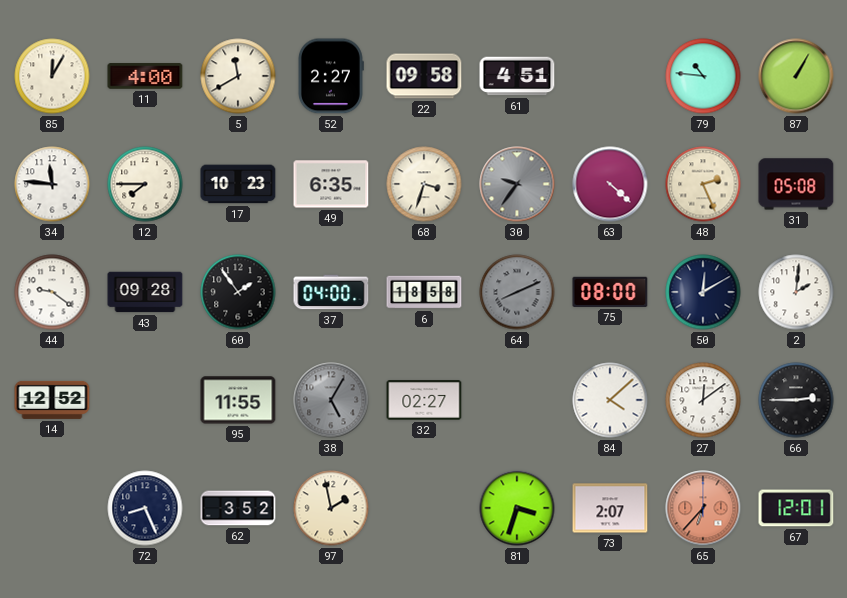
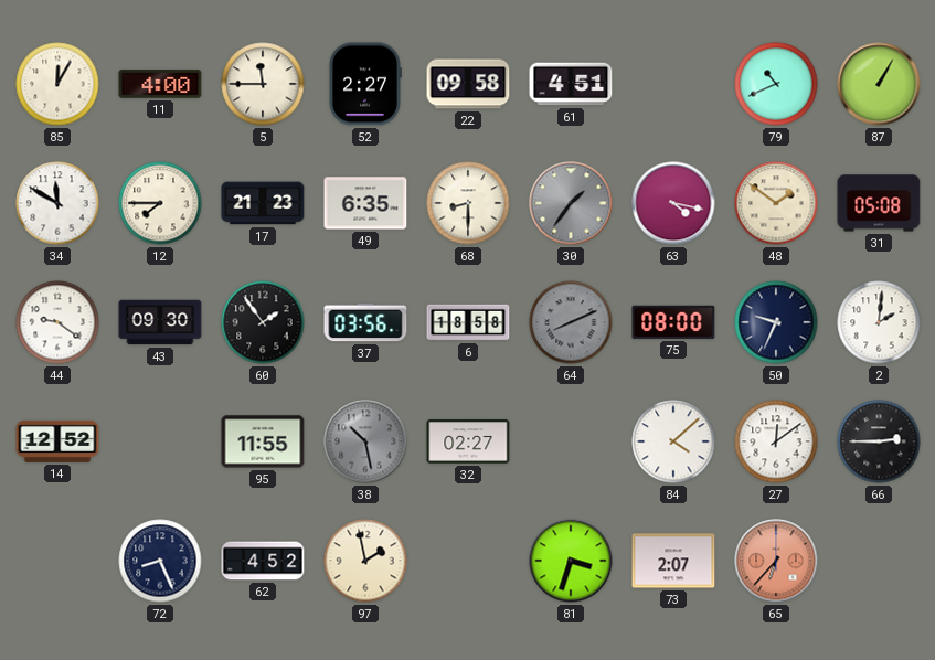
5: 11:40 -> 11:45 (263, 84)
79: 10:46 -> 10:41 (776, 84)
34: 11:46 -> 11:50 (57, 203)
17: 10:23 -> 21:23 (263, 203)
68: 3:33 -> 8:30 (468, 203)
30: 9:36 -> 1:36 (571, 203)
63: 4:22 -> 4:17 (673, 203)
48: 2:26 -> 1:51 (776, 203)
43: 09:28 -> 09:30 (160, 322)
37: 04:00 -> 03:56 (365, 322)
50: 12:10 -> 9:34 (776, 322)
38: 5:05 -> 10:28 (365, 441)
62: 3:52 -> 4:52 (263, 561)
67: 12:01 -> none (796, 508)
